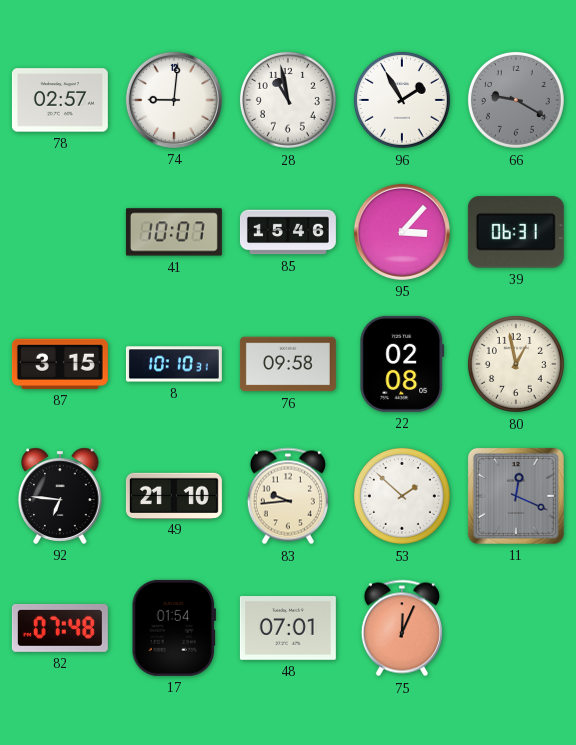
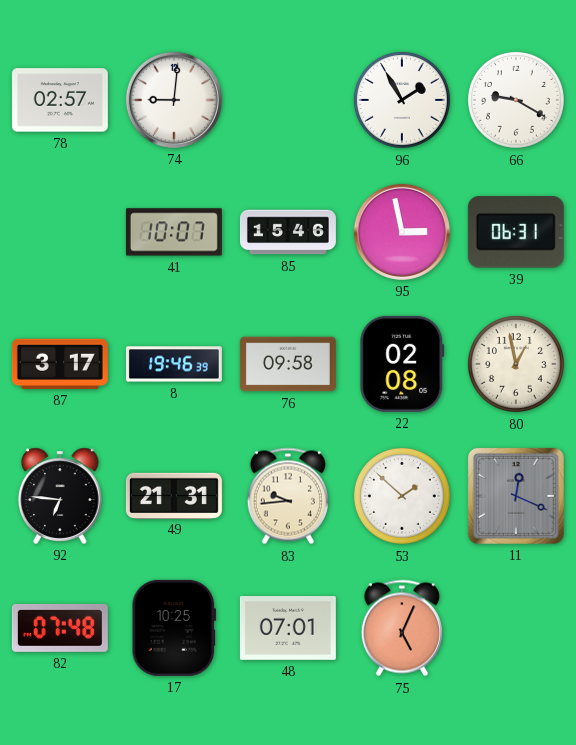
28: 10:58 -> none (288, 100)
66 dial: grey -> white (516, 100)
95: 3:07 -> 2:58 (402, 232)
87: 3:15 -> 3:17 (60, 364)
8: 10:10 -> 19:46 (174, 364)
49: 21:10 -> 21:31 (174, 495)
17: 01:54 -> 10:25 (174, 628)
75: 12:04 -> 5:04 (402, 628)
